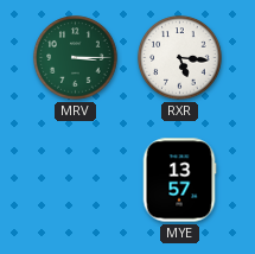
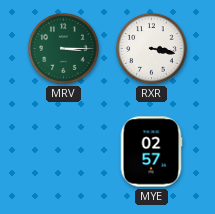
RXR: 5:16 -> 3:17 (152, 49)
MYE: 13:57 -> 02:57 (151, 152)
